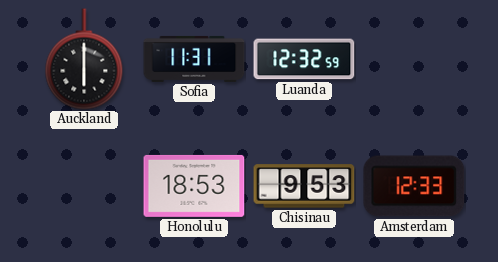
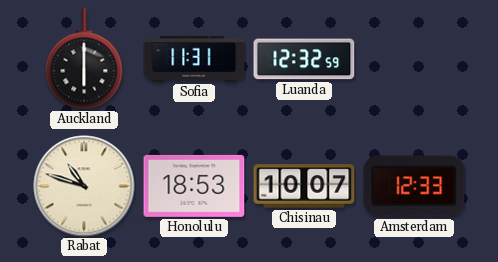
Rabat: none -> 10:48 (84, 186)
Chisinau: 9:53 -> 10:07 (304, 186)
